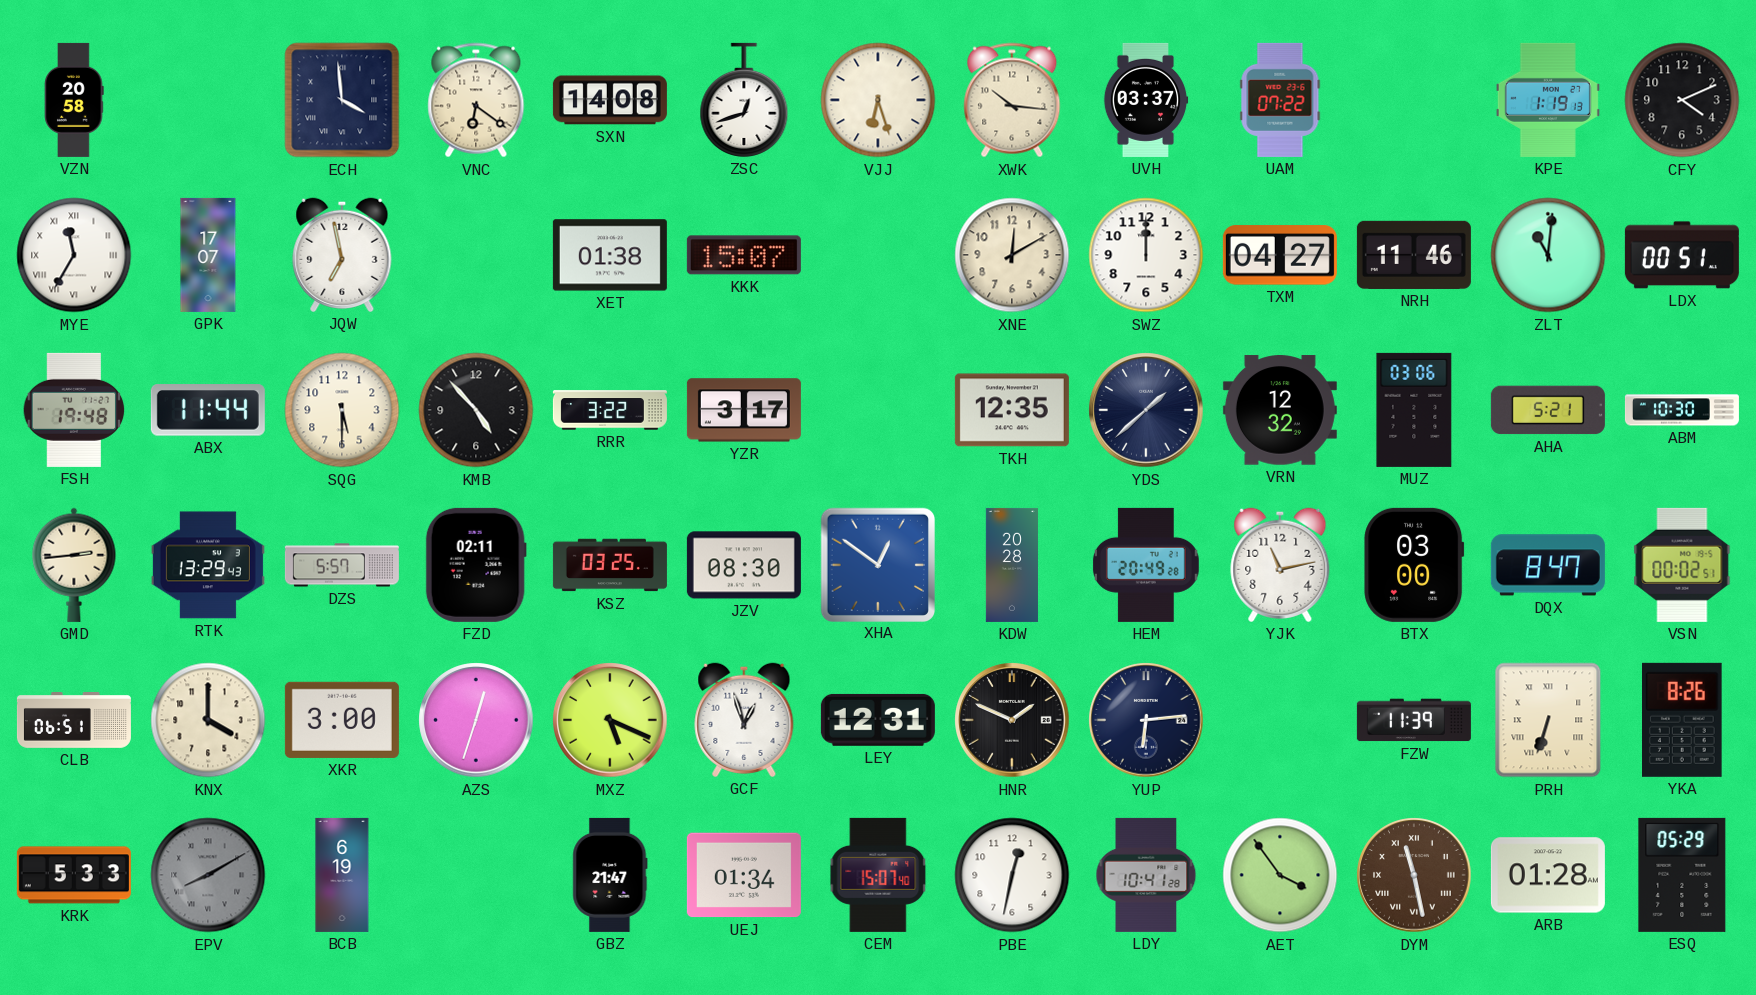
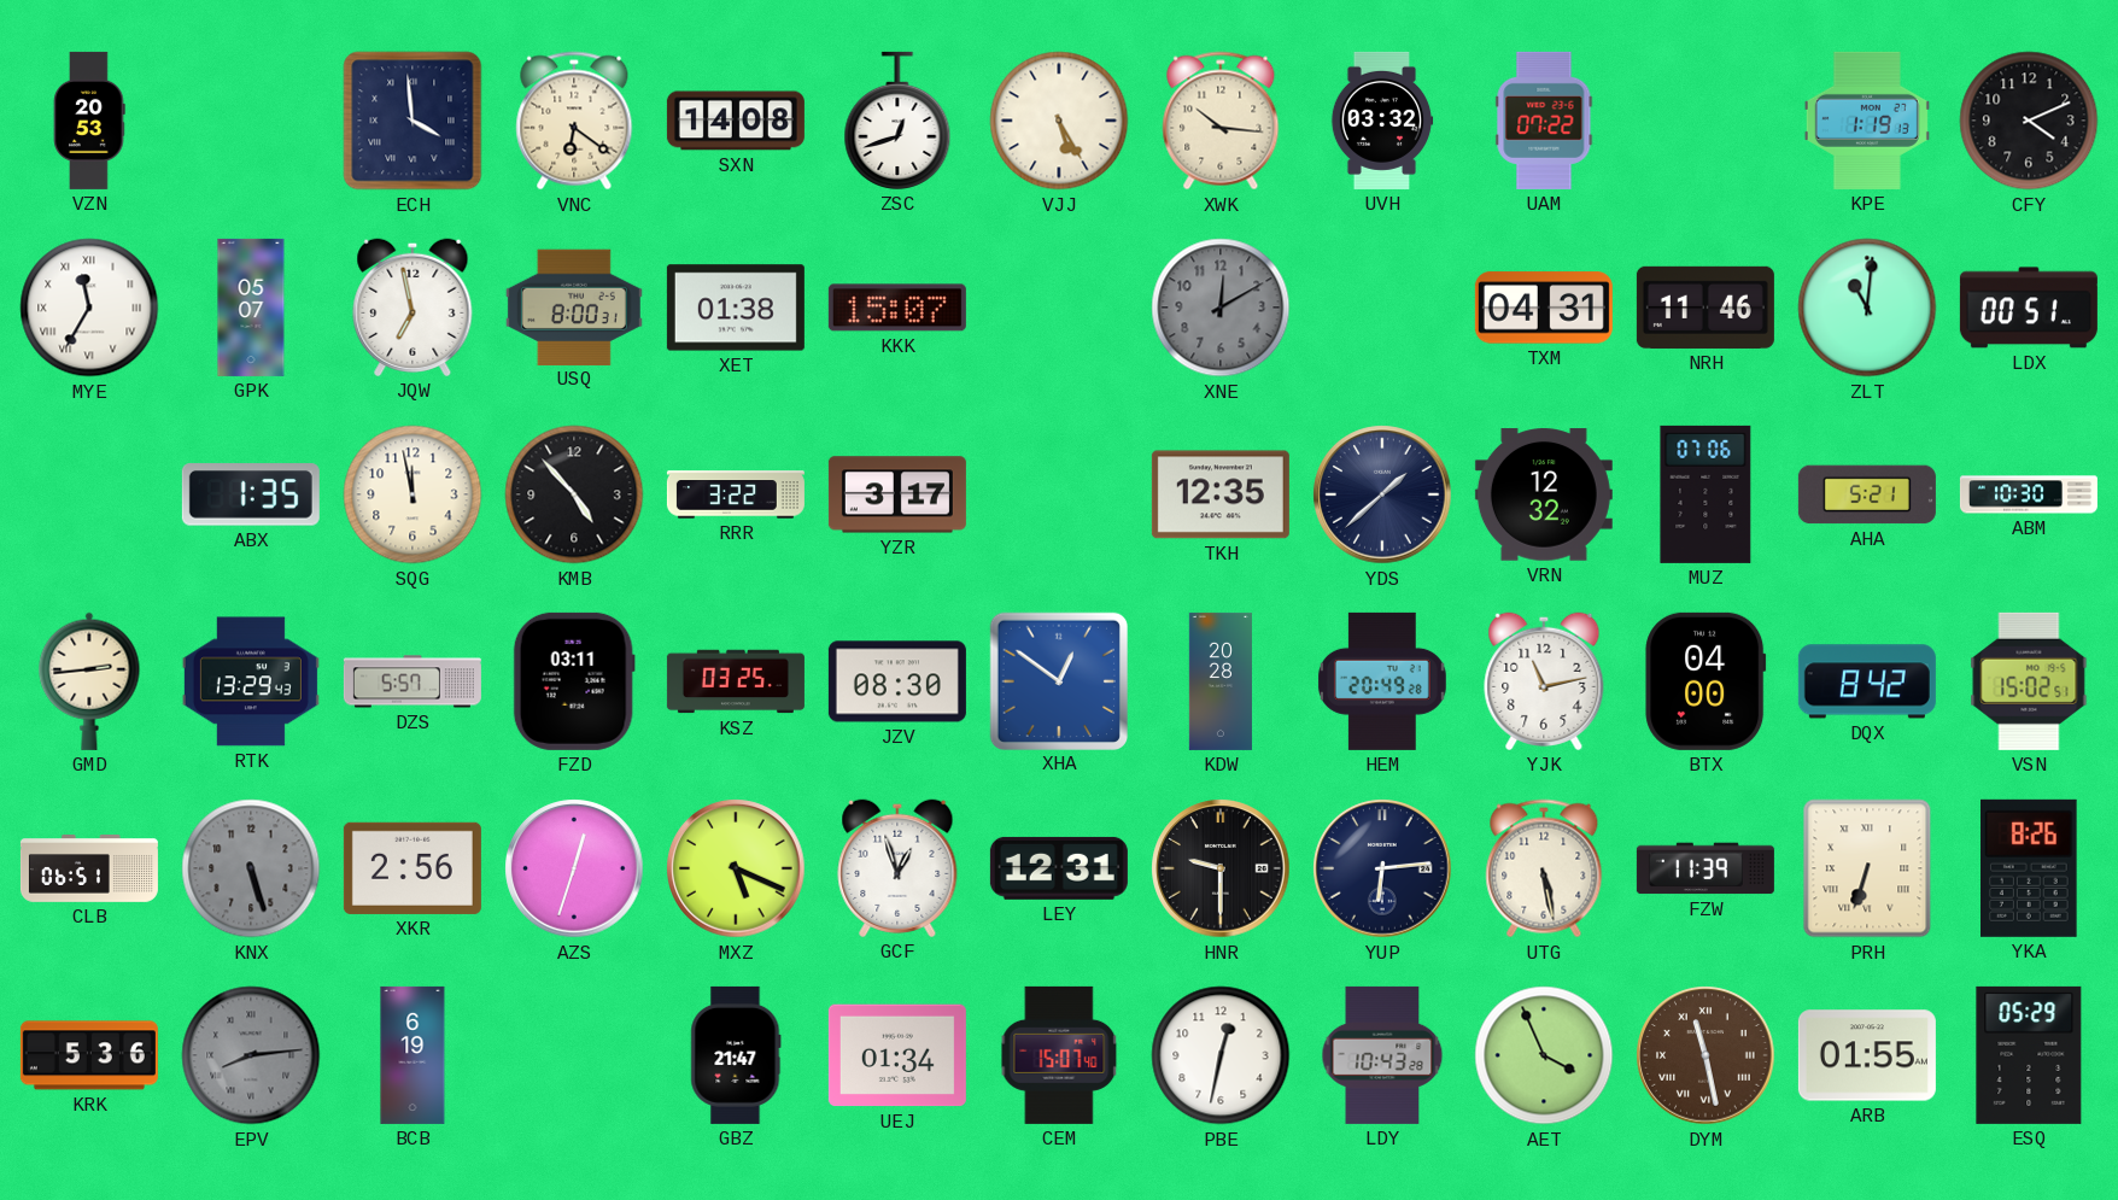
VZN: 20:58 -> 20:53 (89, 121)
VJJ: 6:27 -> 5:25 (1059, 121)
UVH: 03:37 -> 03:32 (1382, 121)
GPK: 17:07 -> 05:07 (251, 308)
USQ: none -> 8:00 (574, 306)
XNE dial: cream -> grey (1221, 308)
SWZ: 12:00 -> none (1146, 255)
TXM: 04:27 -> 04:31 (1544, 308)
FSH: 19:48 -> none (74, 410)
ABX: 11:44 -> 1:35 (251, 494)
SQG: 5:30 -> 11:58 (413, 494)
MUZ: 03:06 -> 07:06 (1705, 494)
FZD: 02:11 -> 03:11 (574, 681)
BTX: 03:00 -> 04:00 (1705, 681)
DQX: 8:47 -> 8:42 (1867, 681)
VSN: 00:02 -> 15:02 (2029, 681)
KNX: 4:00 -> 5:27 (251, 868)
KNX dial: cream -> grey (251, 868)
XKR: 3:00 -> 2:56 (413, 868)
HNR: 1:49 -> 9:30 (1221, 868)
UTG: none -> 5:28 (1544, 868)
KRK: 5:33 -> 5:36 (89, 1055)
EPV: 8:10 -> 8:14 (251, 1055)
LDY: 10:41 -> 10:43 (1382, 1055)
AET: 3:54 -> 3:56 (1544, 1055)
ARB: 01:28 -> 01:55 (1867, 1055)
